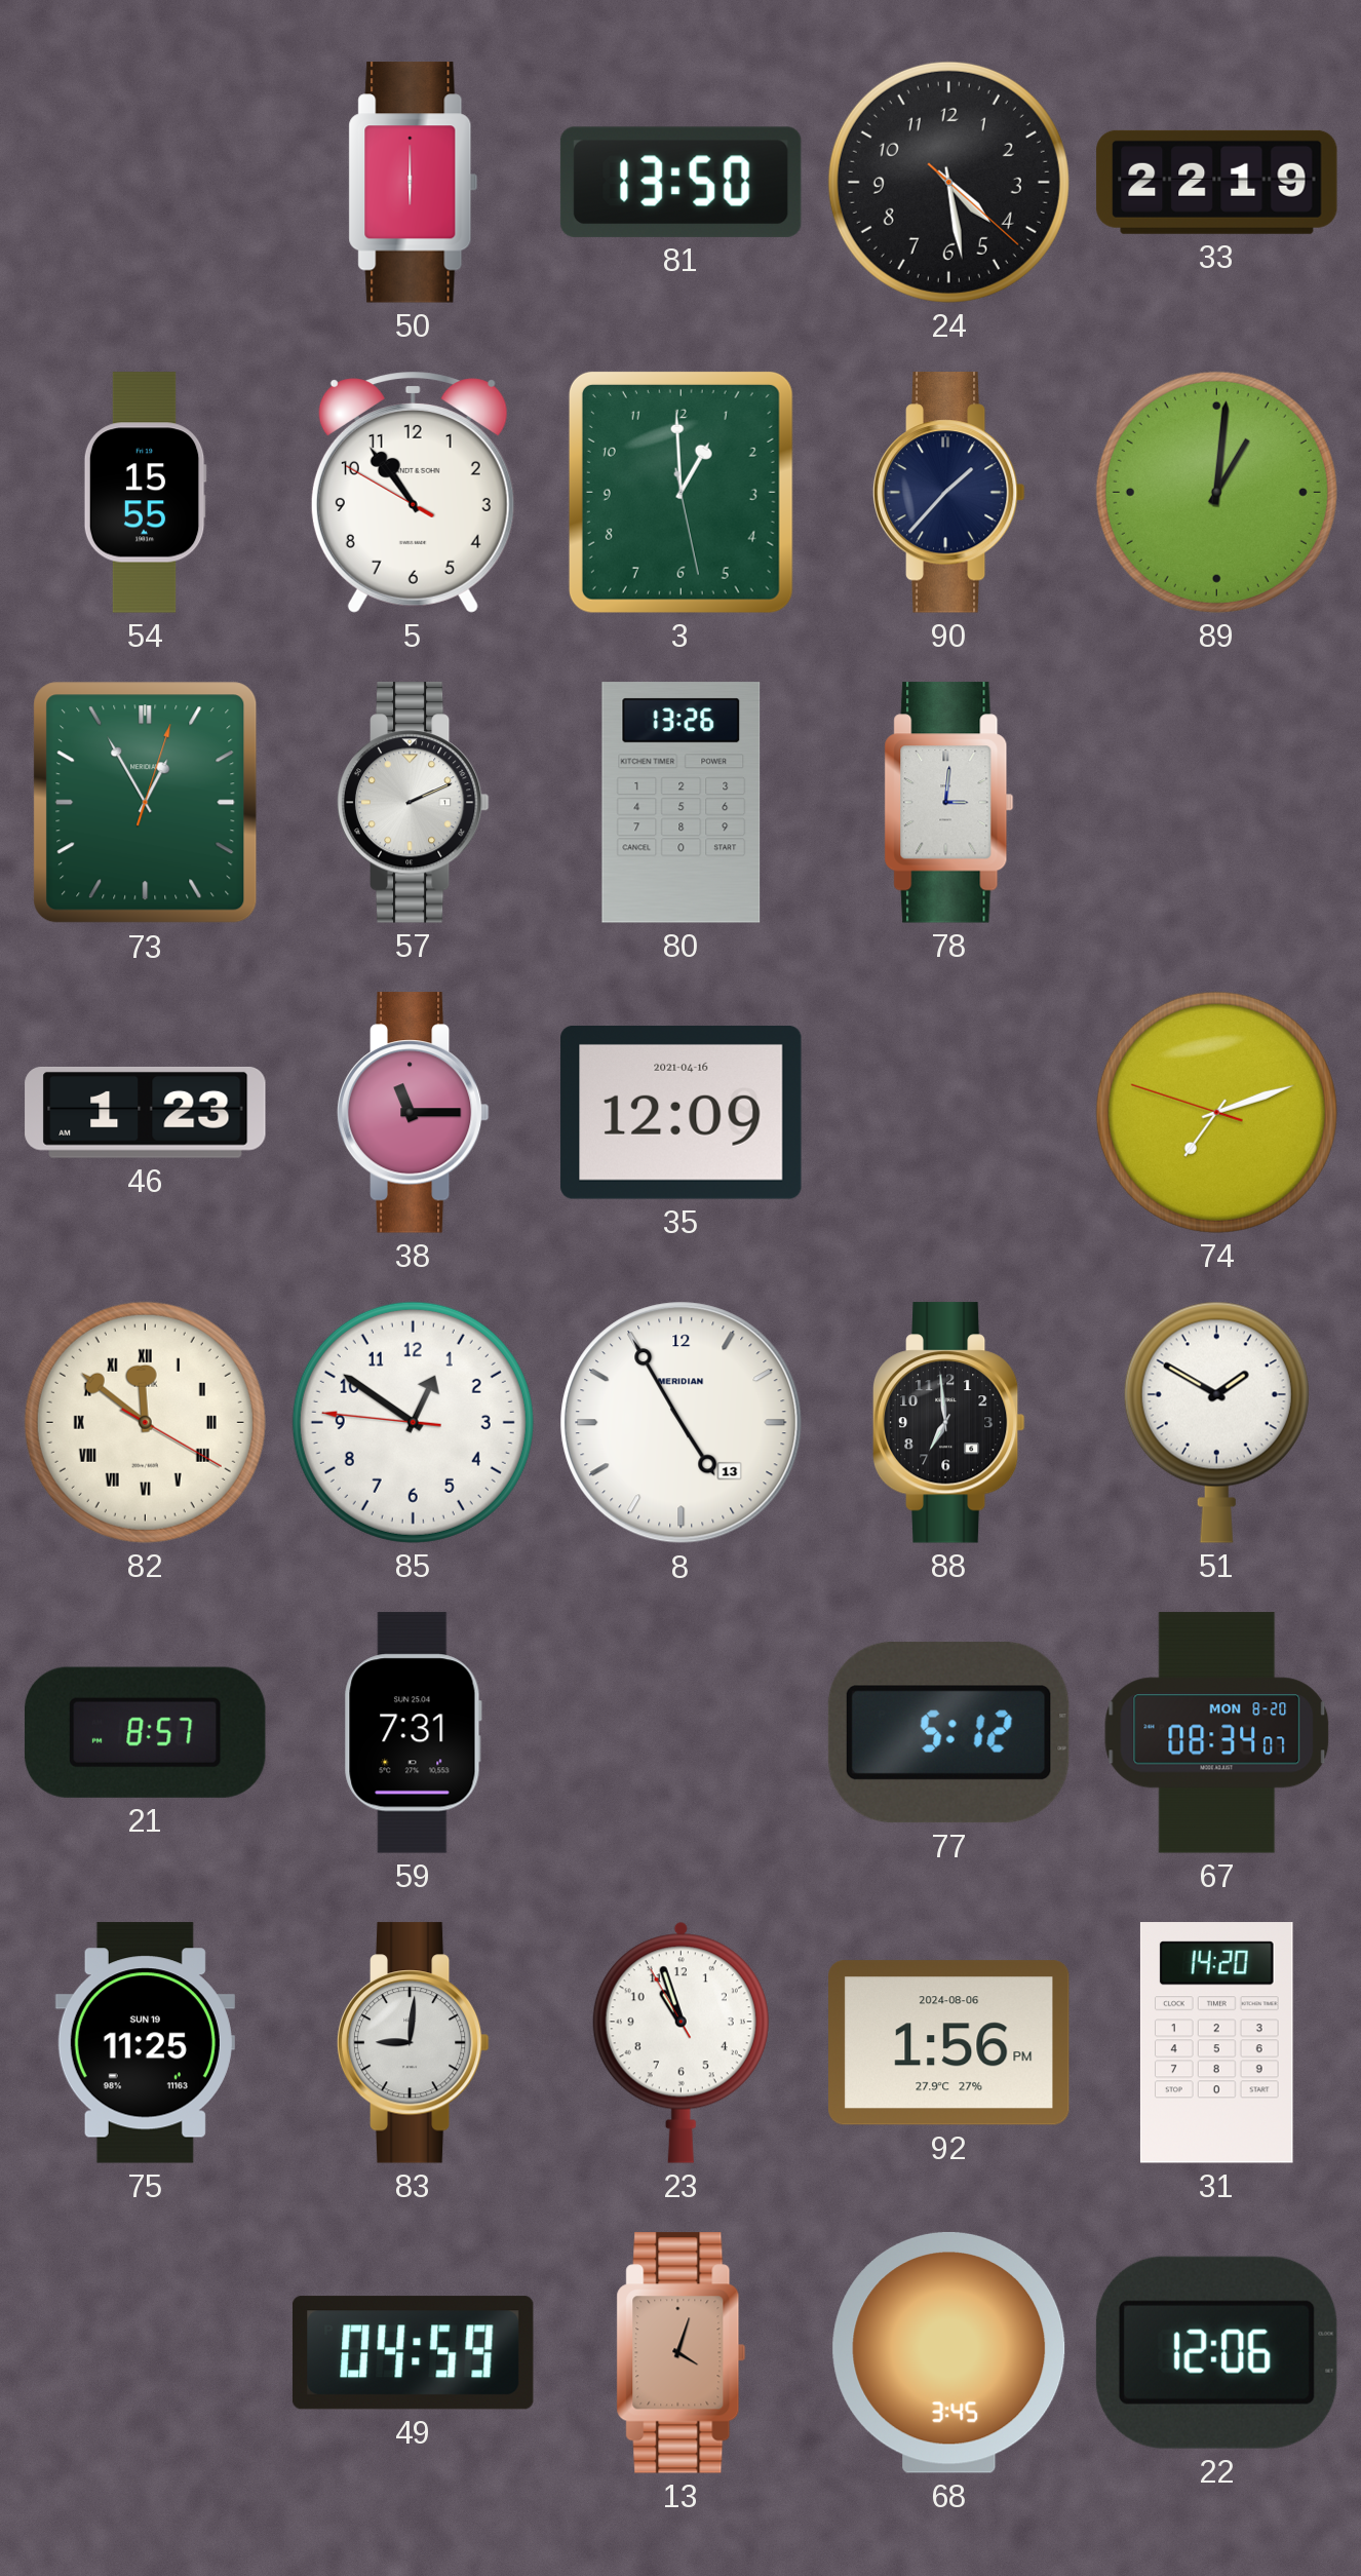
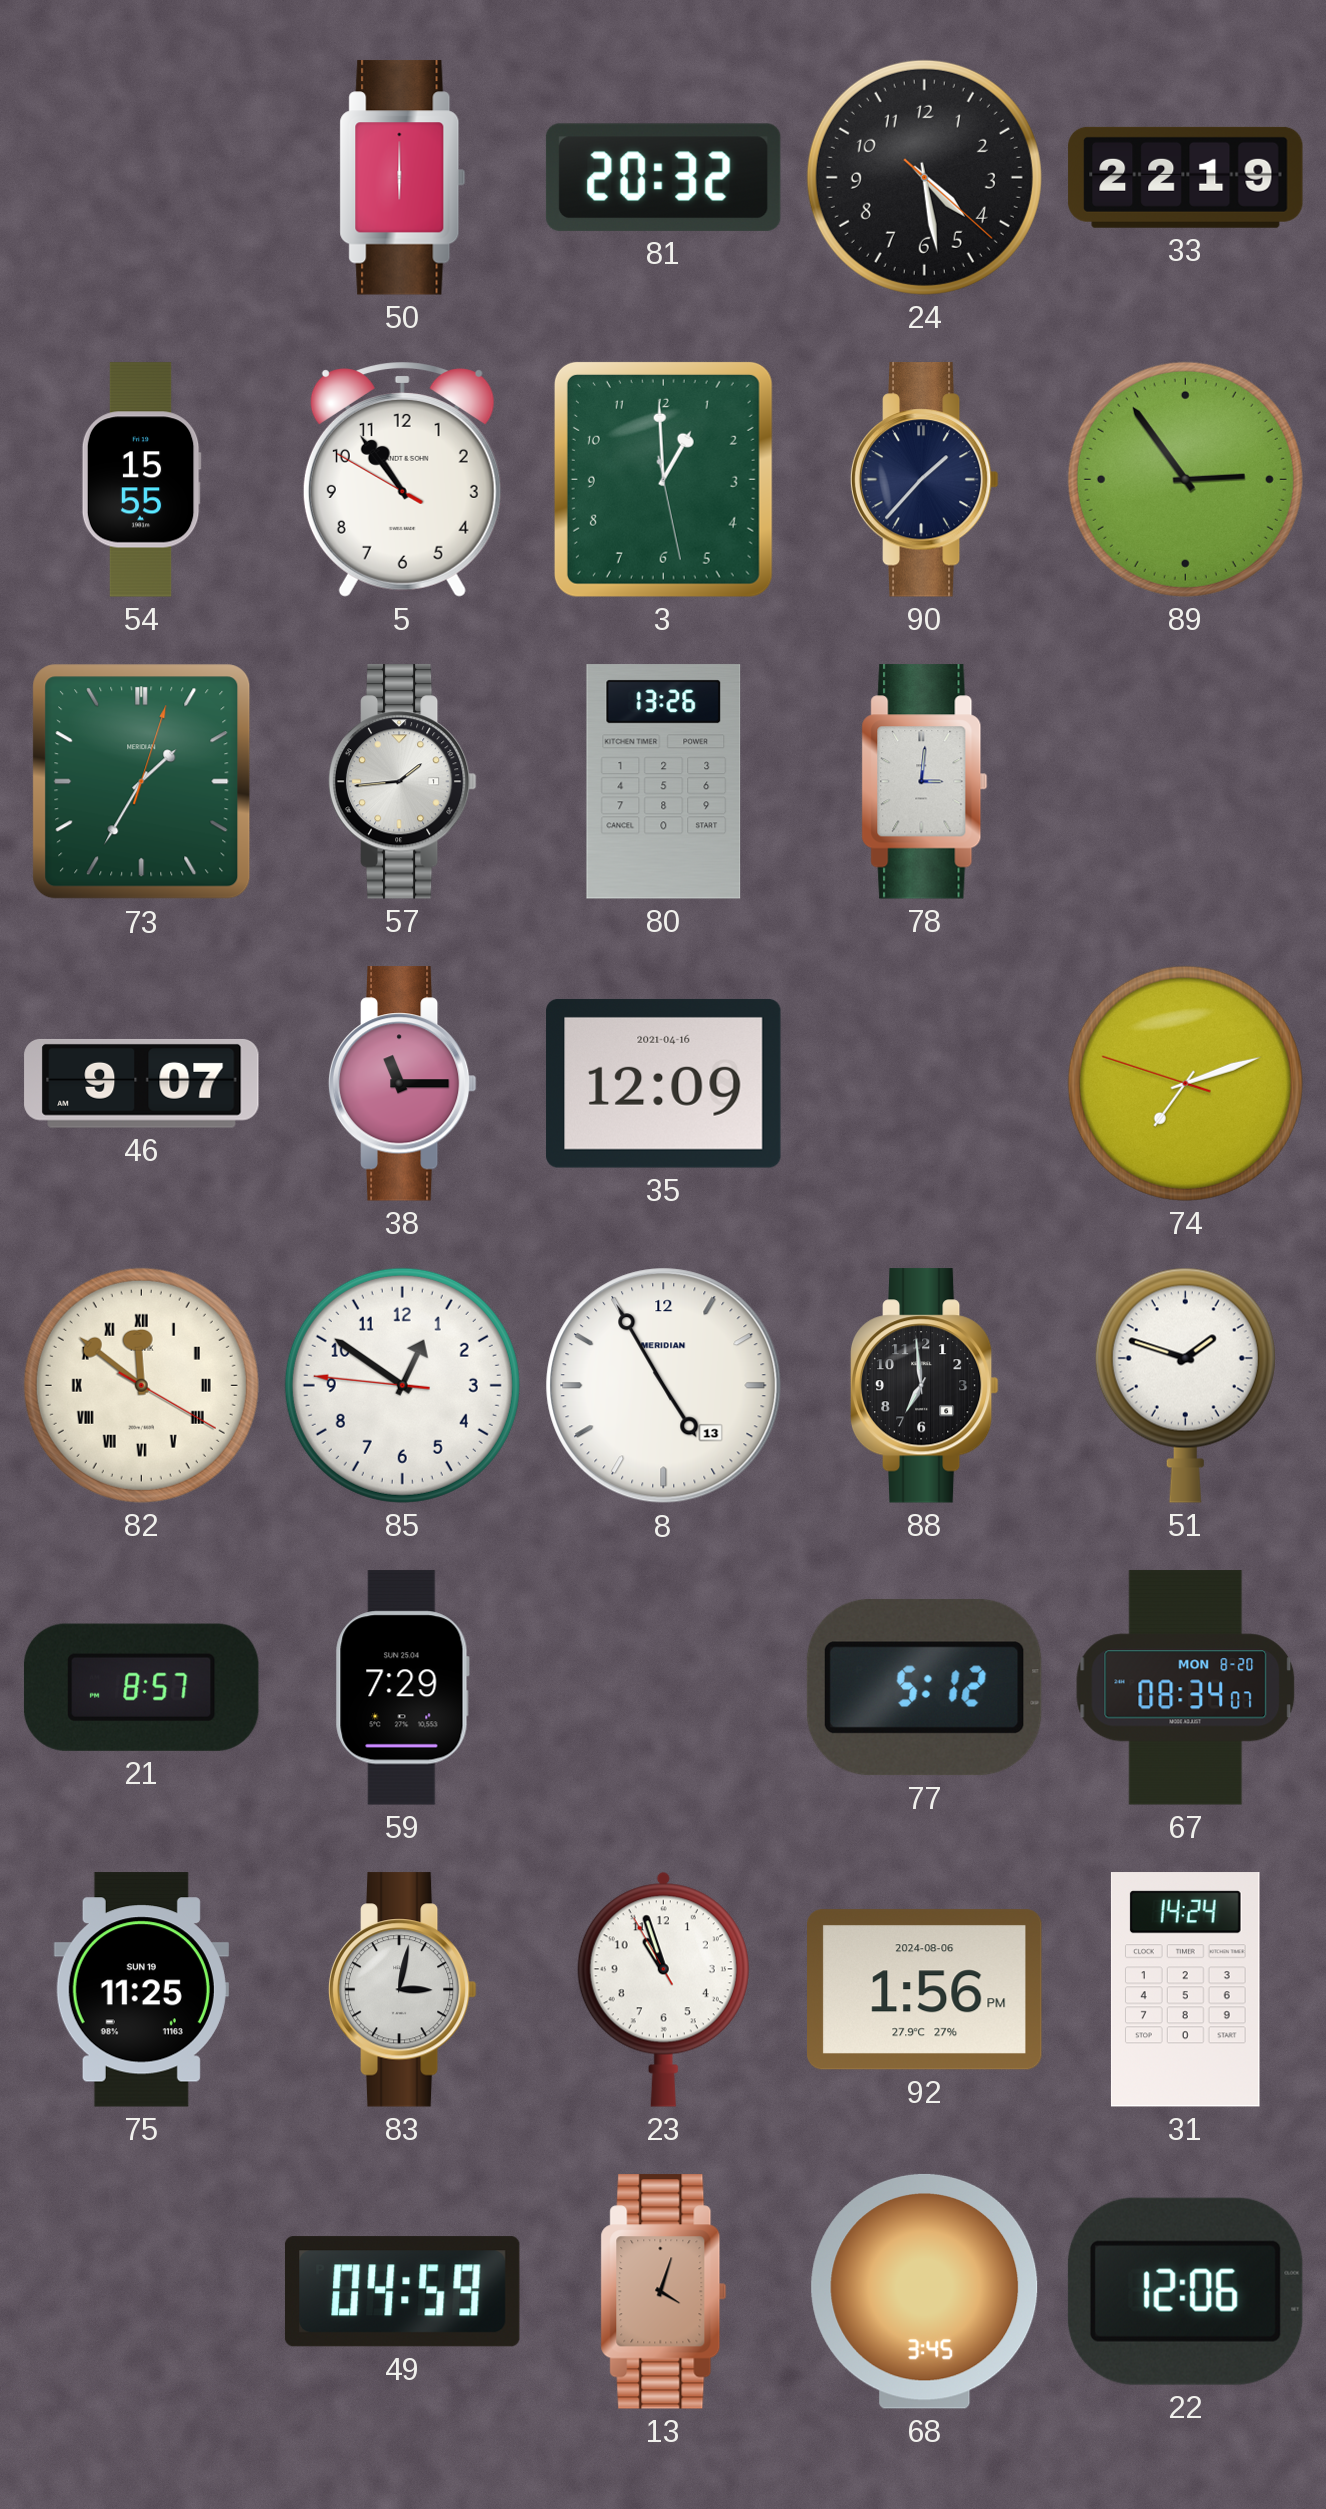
81: 13:50 -> 20:32 (663, 177)
89: 1:01 -> 2:54 (1185, 479)
73: 12:55 -> 1:35 (142, 782)
57: 2:11 -> 1:44 (402, 782)
46: 1:23 -> 9:07 (142, 1083)
51: 1:50 -> 1:48 (1185, 1385)
59: 7:31 -> 7:29 (402, 1688)
83: 9:01 -> 3:02 (402, 1990)
31: 14:20 -> 14:24 (1185, 1990)
